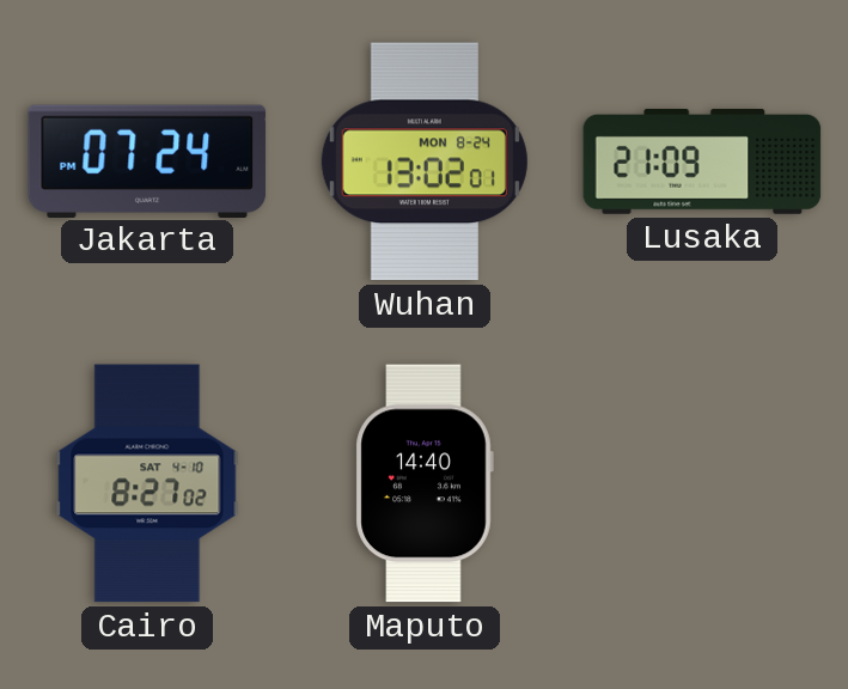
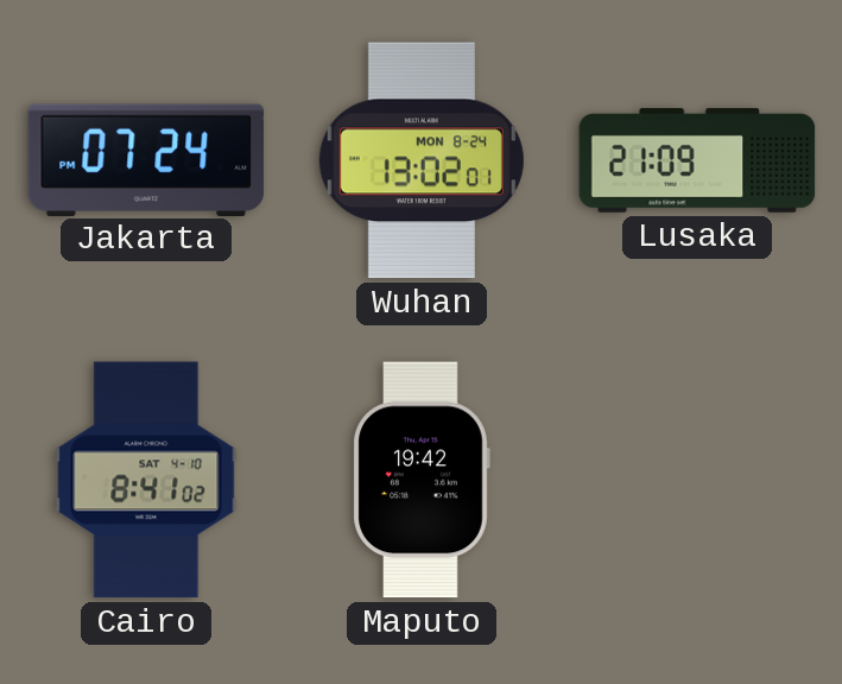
Cairo: 8:27 -> 8:41 (146, 480)
Maputo: 14:40 -> 19:42 (422, 480)
